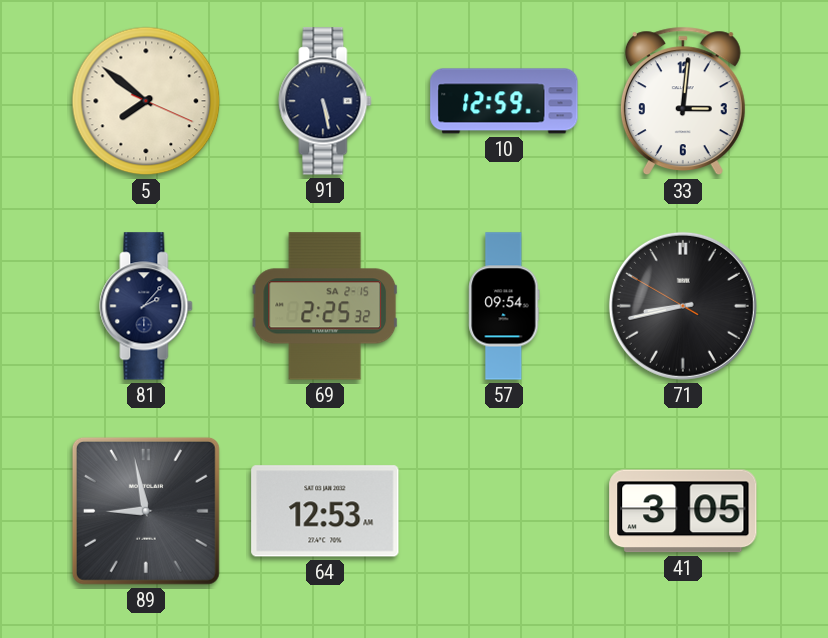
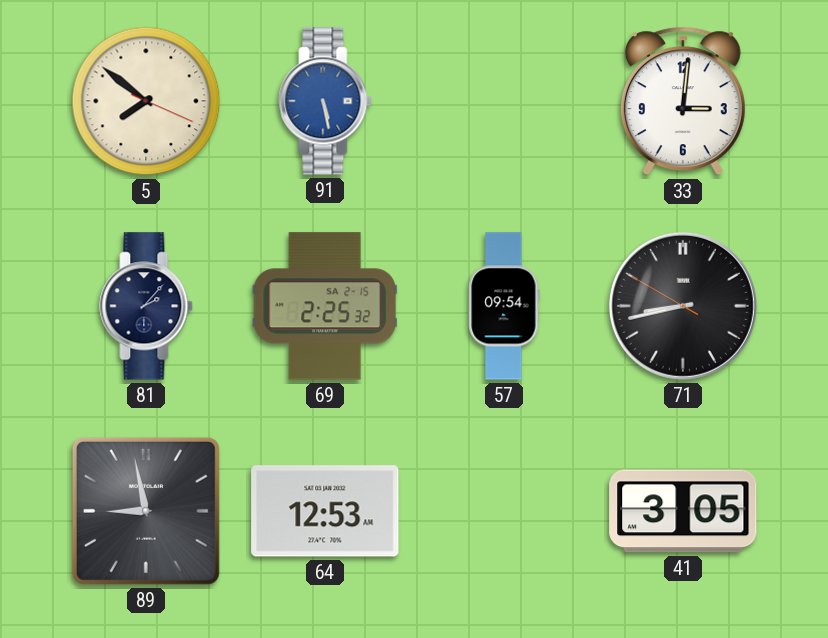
91 dial: navy -> blue (325, 101)
10: 12:59 -> none (504, 101)
